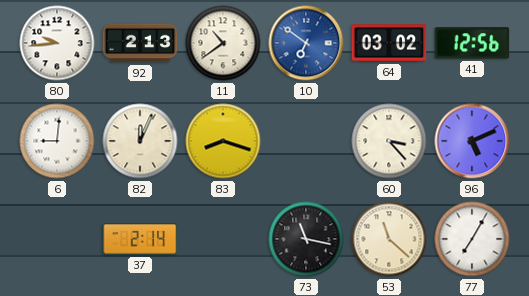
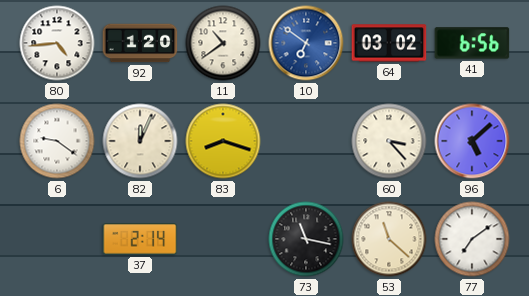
80: 9:44 -> 4:44 (57, 43)
92: 2:13 -> 1:20 (140, 43)
41: 12:56 -> 6:56 (472, 43)
6: 9:01 -> 9:21 (57, 141)
96: 5:11 -> 5:08 (472, 141)
77: 7:05 -> 7:09 (472, 239)
